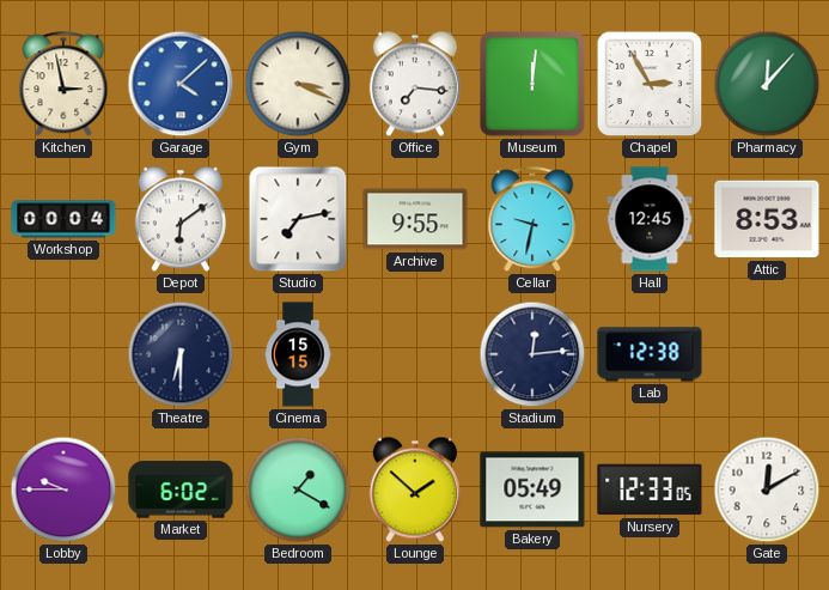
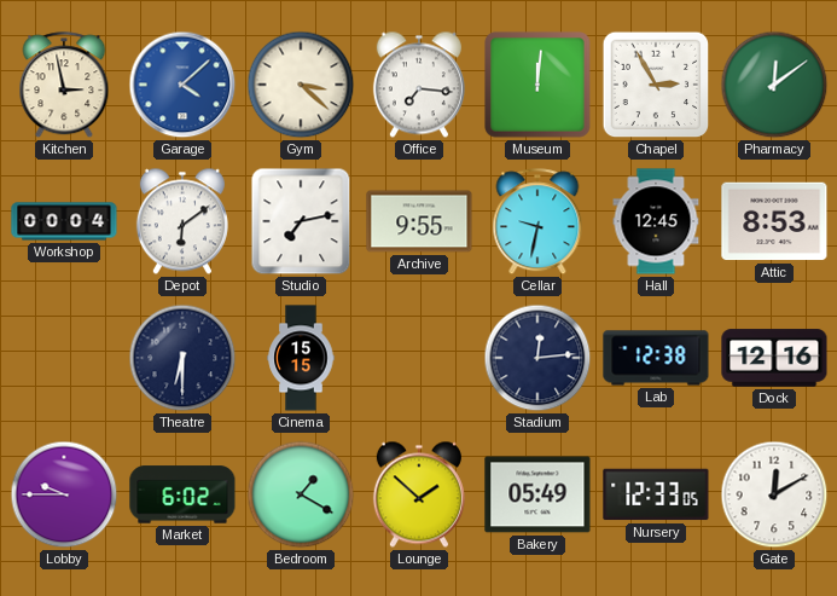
Gym: 3:19 -> 3:22 (301, 85)
Pharmacy: 12:07 -> 12:09 (774, 85)
Dock: none -> 12:16 (774, 358)
